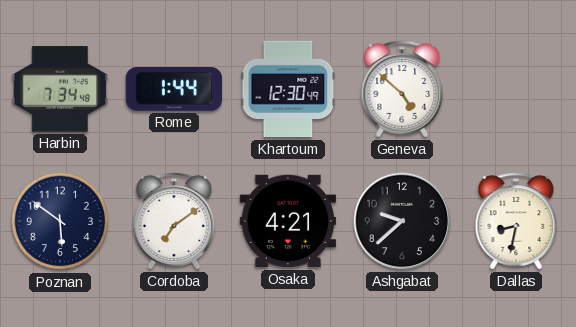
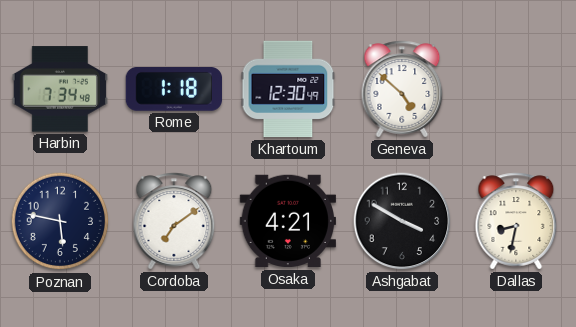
Rome: 1:44 -> 1:18 (173, 90)
Poznan: 5:51 -> 5:47 (60, 221)
Ashgabat: 9:38 -> 3:50 (402, 221)
